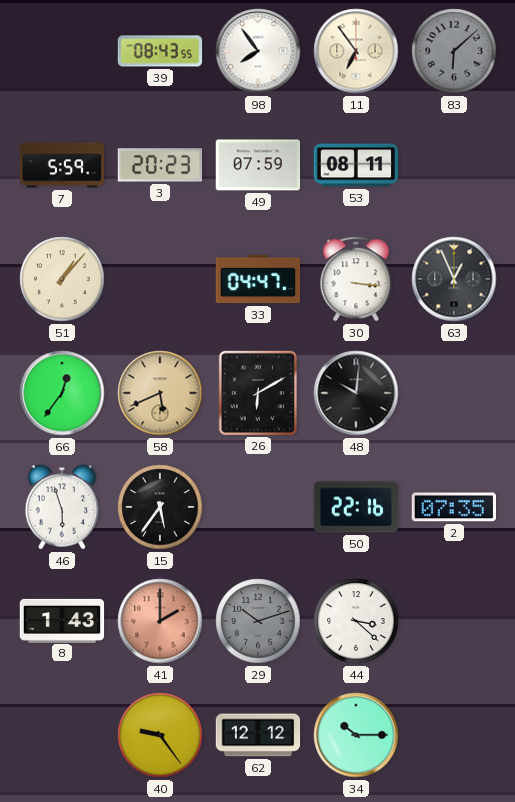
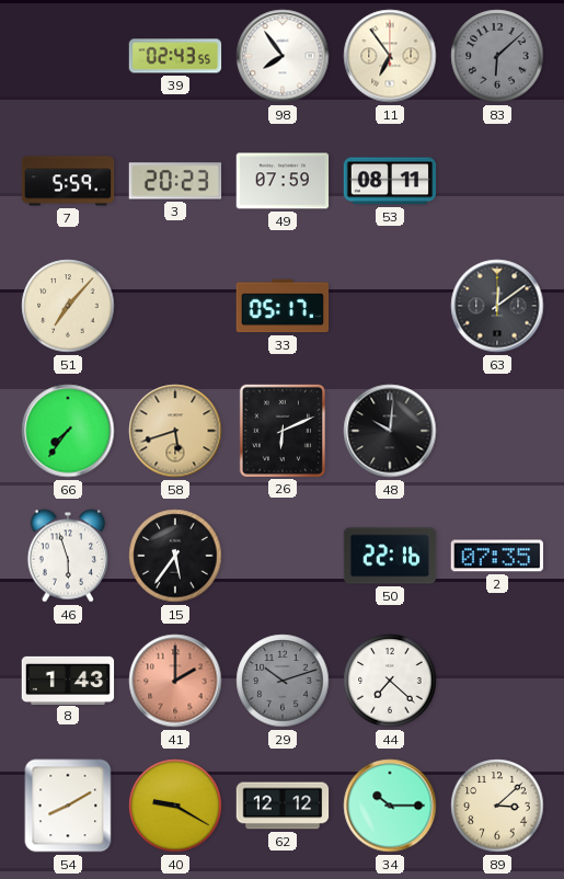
39: 08:43 -> 02:43 (175, 56)
51: 1:07 -> 7:07 (68, 306)
33: 04:47 -> 05:17 (283, 306)
30: 3:16 -> none (356, 279)
63: 12:56 -> 12:09 (497, 306)
66: 12:36 -> 7:36 (68, 431)
58: 5:41 -> 5:42 (175, 431)
26: 6:10 -> 6:11 (283, 430)
44: 3:22 -> 7:22 (390, 681)
54: none -> 8:10 (68, 806)
40: 9:24 -> 9:20 (175, 806)
89: none -> 3:08 (497, 806)
